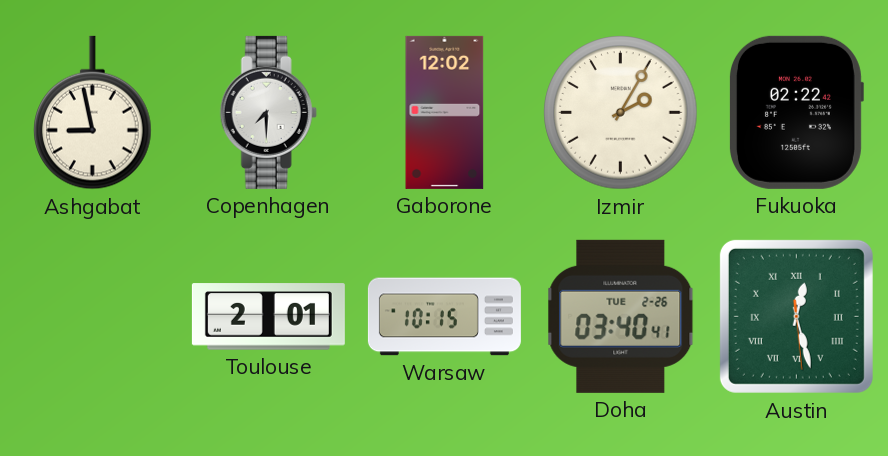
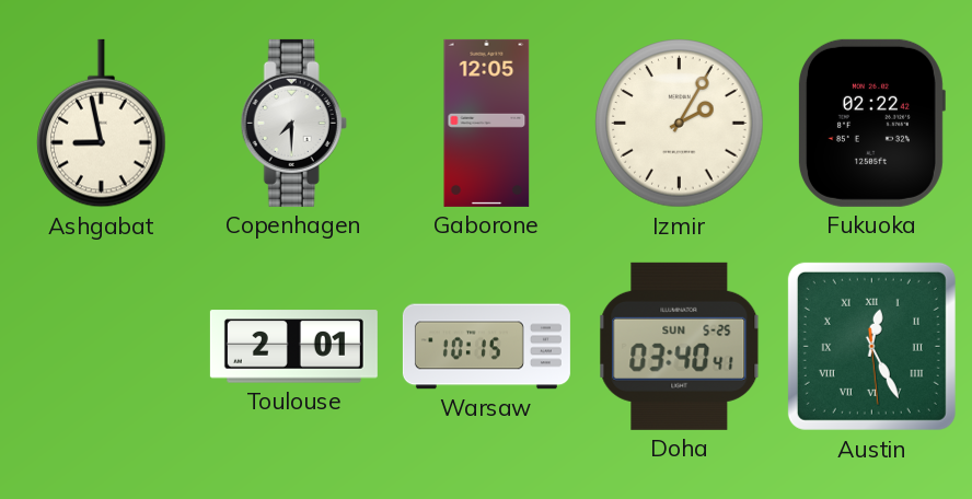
Gaborone: 12:02 -> 12:05 (487, 123)
Doha date: TUE 2-26 -> SUN 5-25 (680, 346)
Austin: 12:27 -> 12:25 (871, 346)
